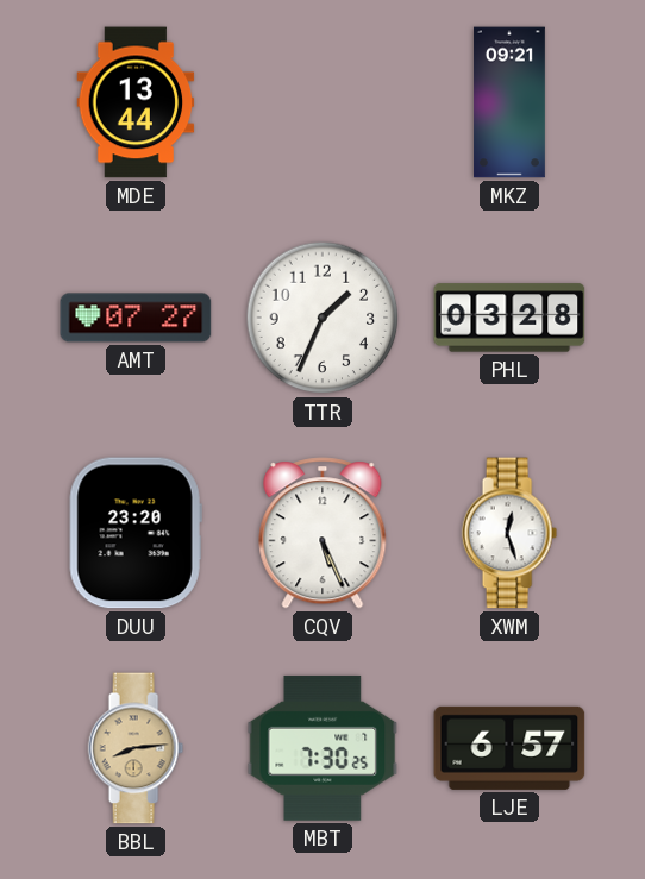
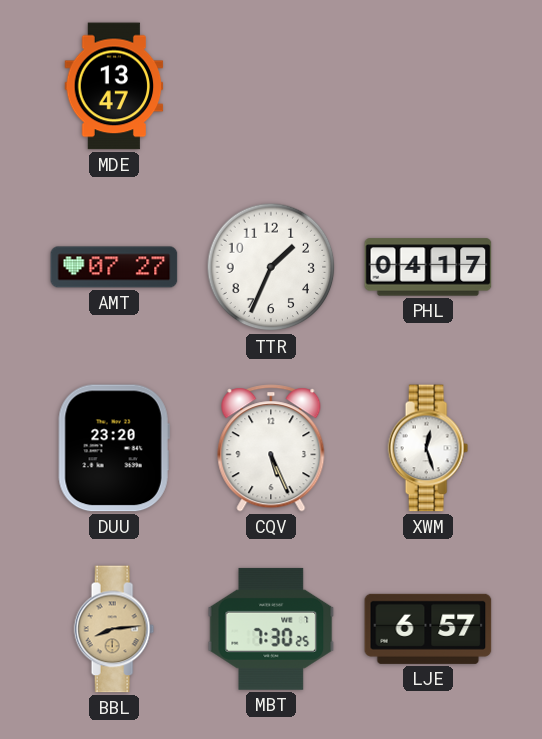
MDE: 13:44 -> 13:47 (114, 86)
MKZ: 09:21 -> none (509, 102)
PHL: 03:28 -> 04:17 (428, 267)
